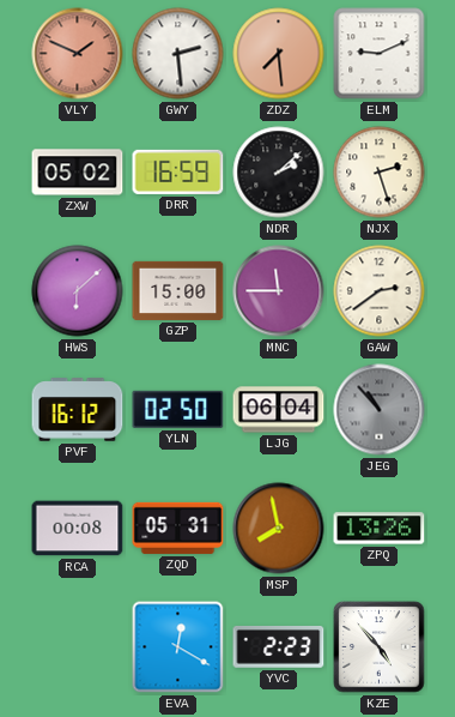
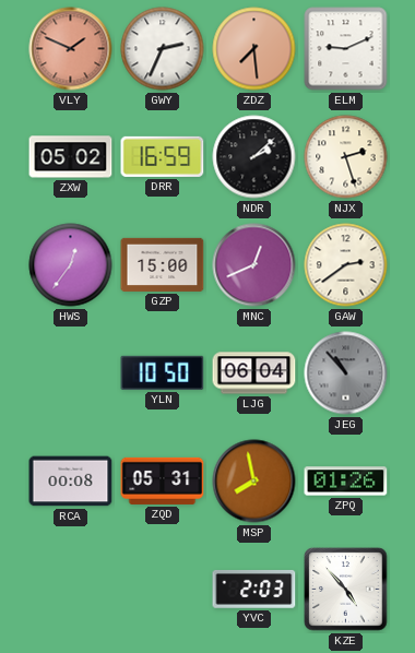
GWY: 2:29 -> 2:34 (163, 49)
HWS: 6:08 -> 12:36 (71, 265)
MNC: 11:45 -> 12:41 (254, 265)
PVF: 16:12 -> none (78, 410)
YLN: 02:50 -> 10:50 (163, 372)
ZPQ: 13:26 -> 01:26 (346, 482)
EVA: 12:20 -> none (178, 647)
YVC: 2:23 -> 2:03 (254, 590)
